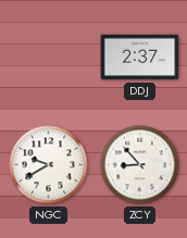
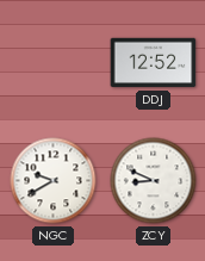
DDJ: 2:37 -> 12:52 (154, 63)
ZCY: 8:53 -> 8:49 (154, 181)
